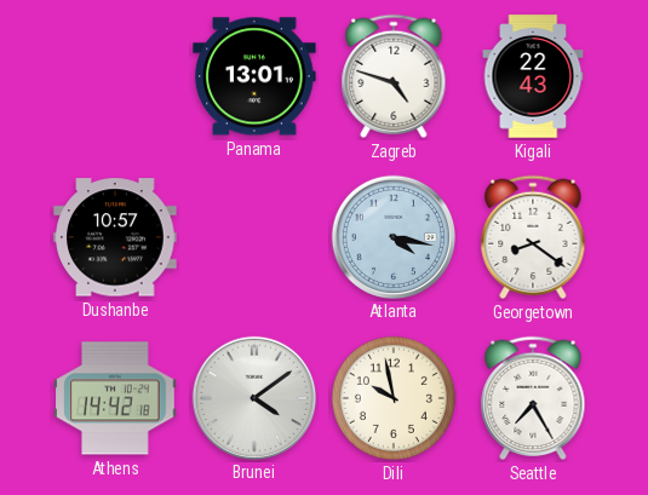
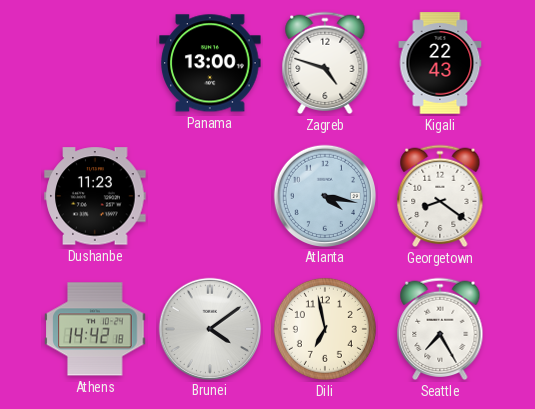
Panama: 13:01 -> 13:00 (210, 63)
Dushanbe: 10:57 -> 11:23 (95, 196)
Dili: 9:58 -> 6:58 (325, 329)
